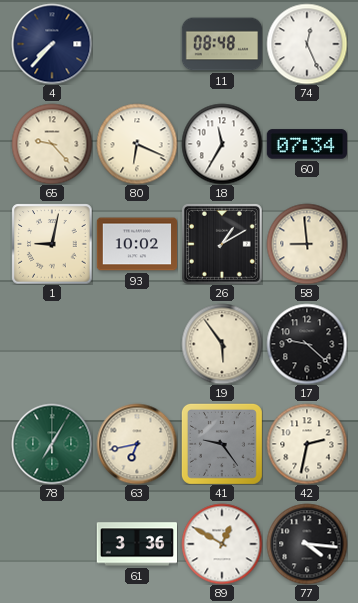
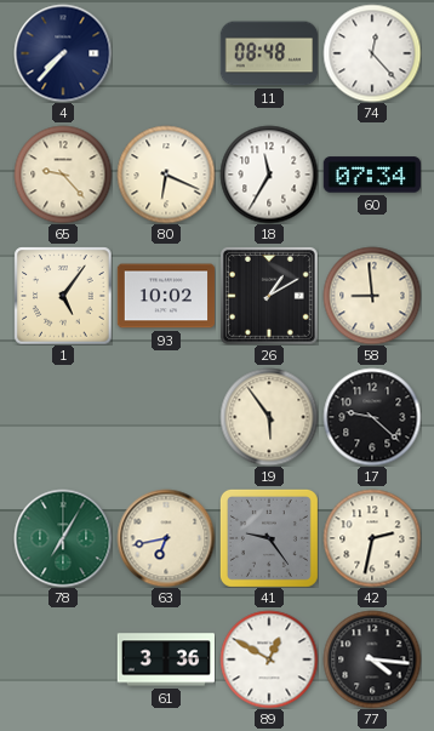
74: 12:26 -> 12:23 (372, 53)
1: 9:02 -> 5:06 (63, 296)
